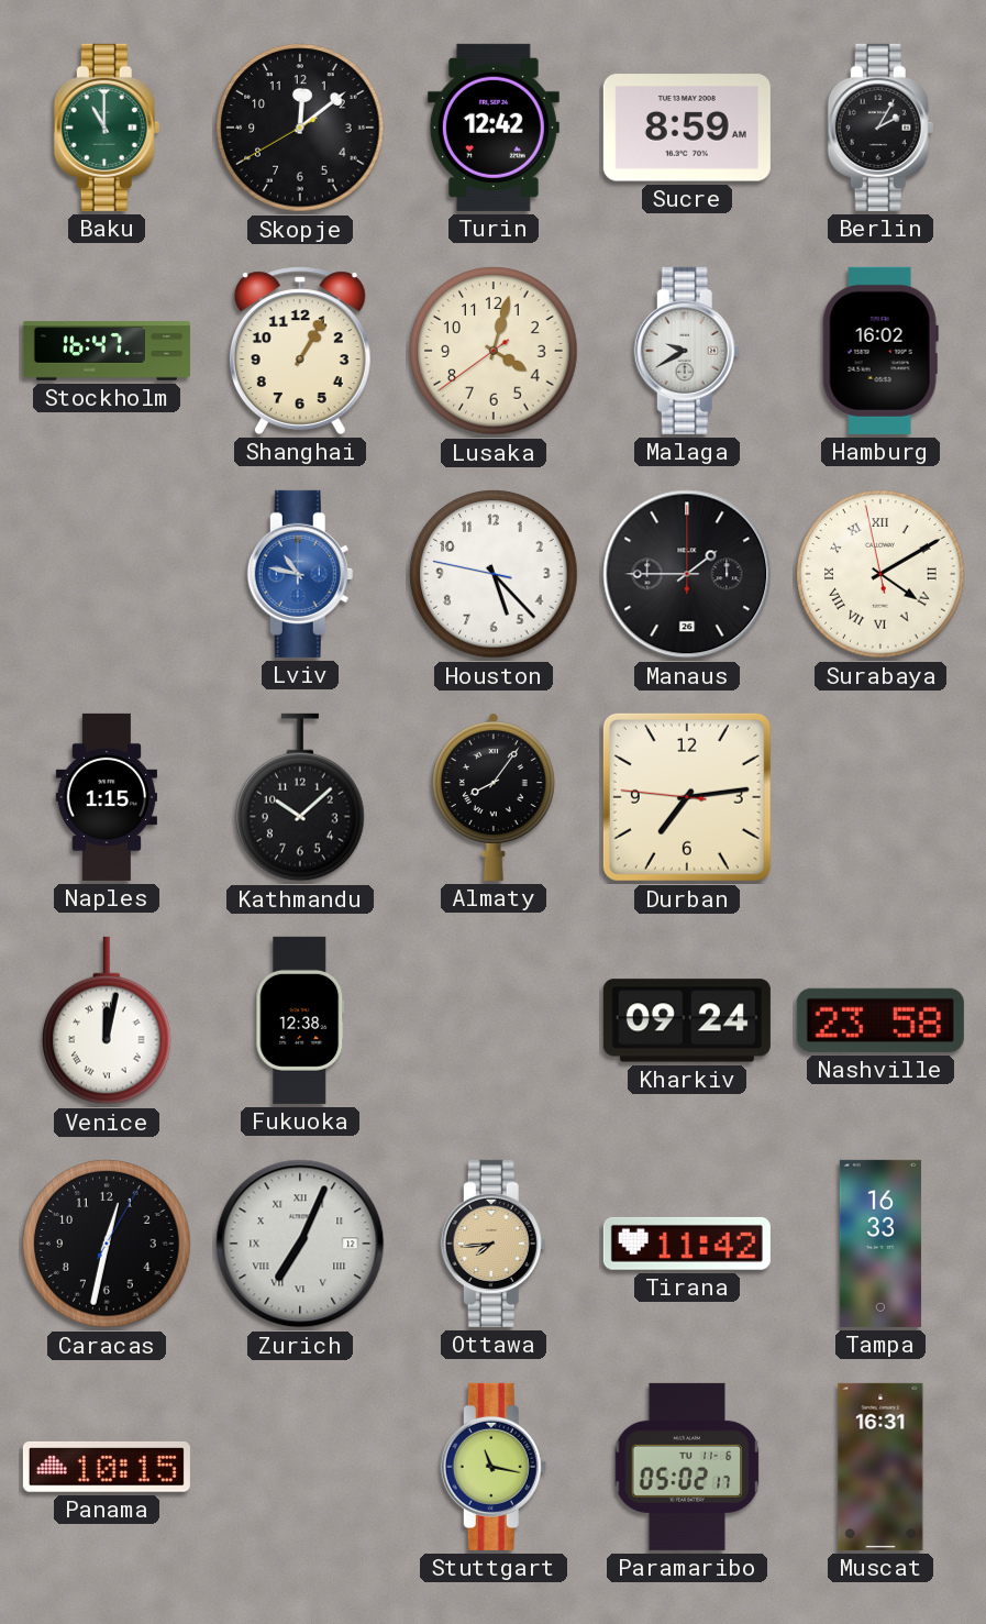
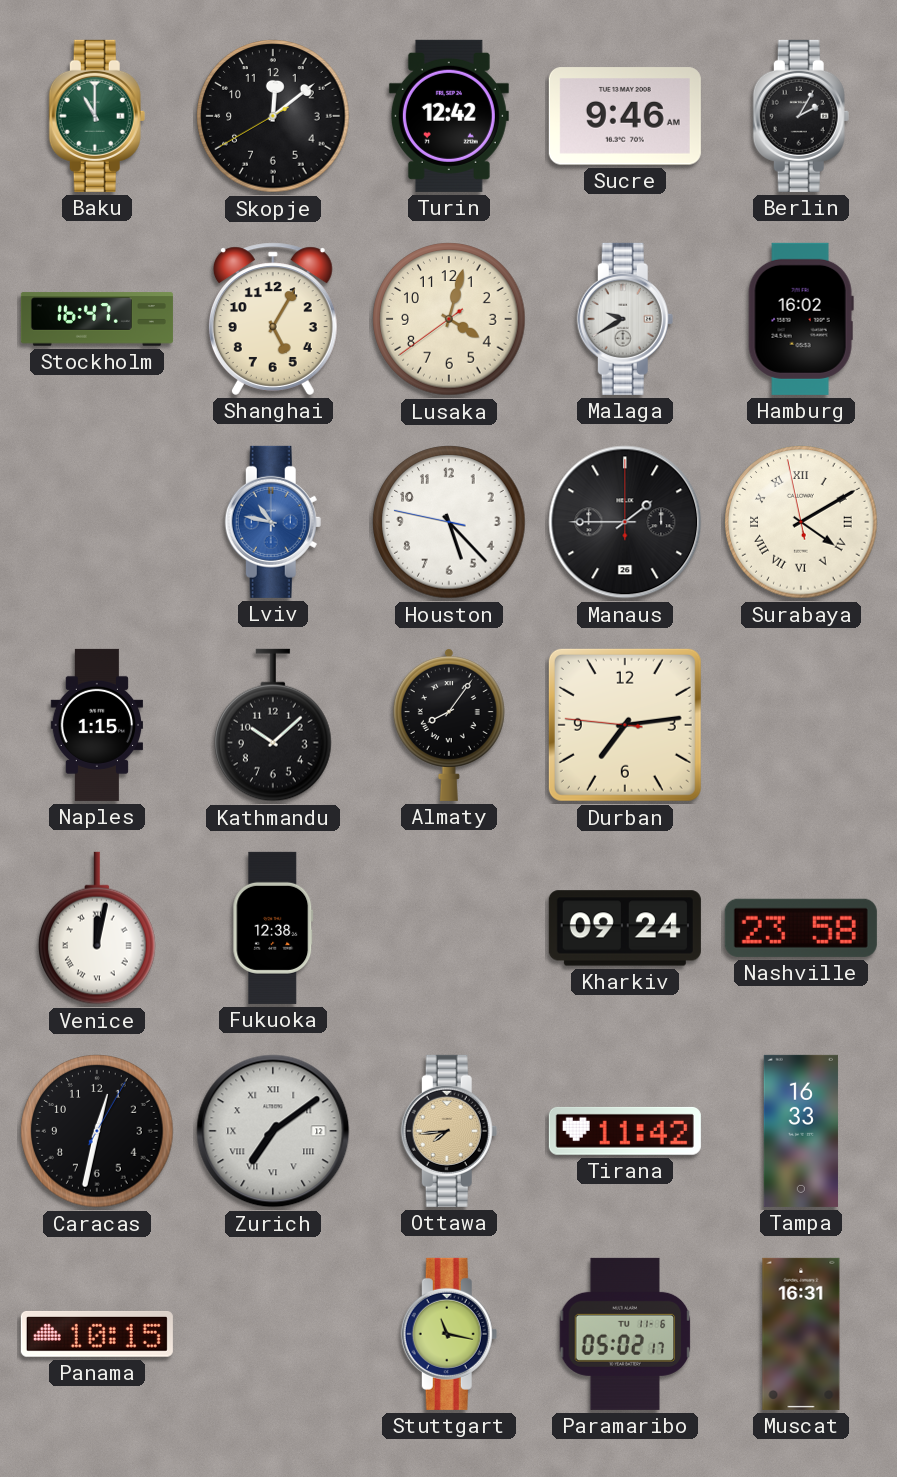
Sucre: 8:59 -> 9:46 (625, 116)
Shanghai: 1:05 -> 5:05 (273, 319)
Zurich: 7:04 -> 7:09 (273, 1131)
